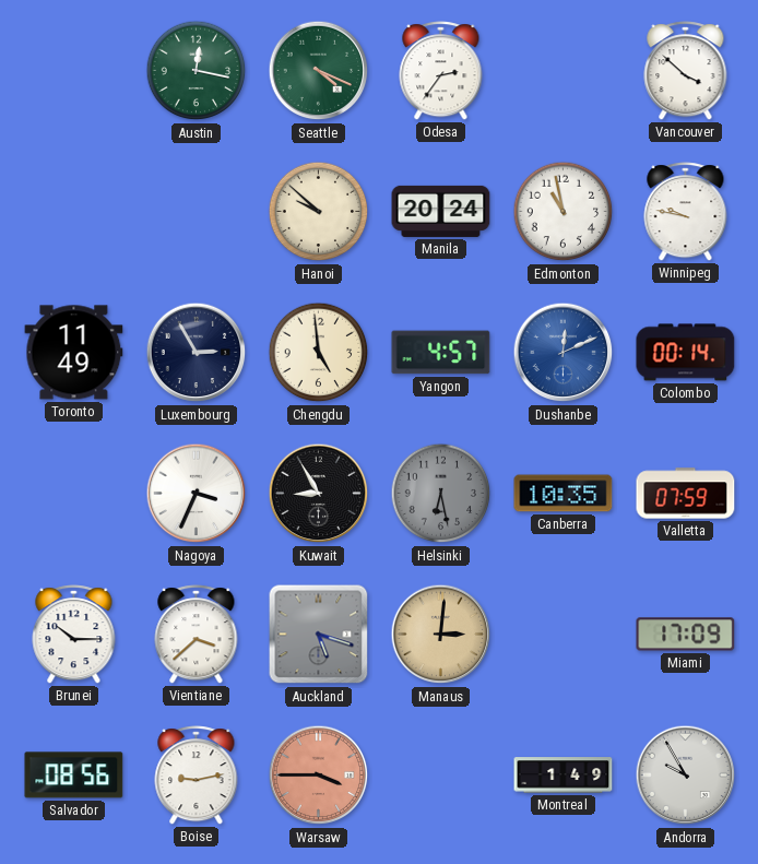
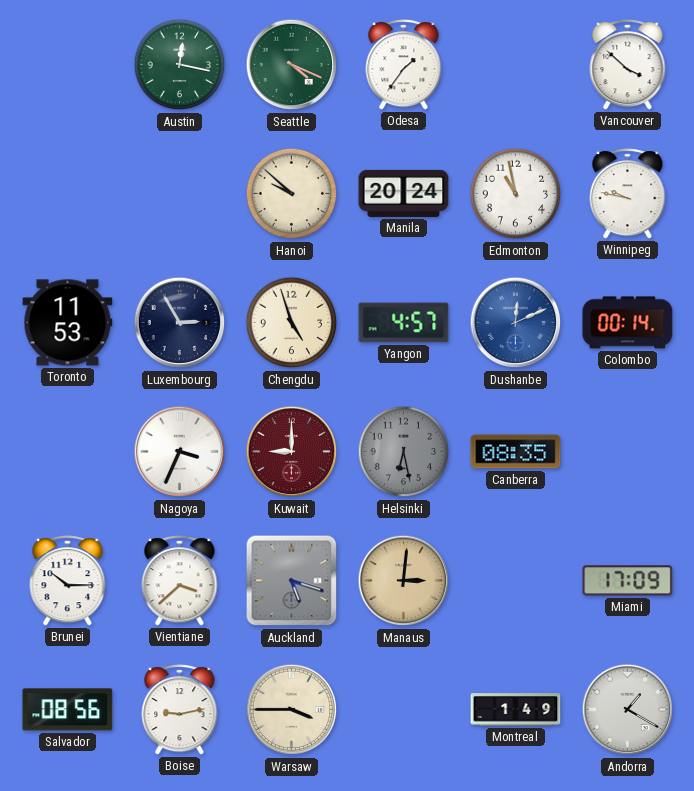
Odesa: 2:36 -> 1:36 (404, 65)
Toronto: 11:49 -> 11:53 (68, 323)
Chengdu: 4:59 -> 4:57 (292, 323)
Kuwait: 8:55 -> 9:00 (292, 452)
Kuwait dial: black -> burgundy (292, 452)
Canberra: 10:35 -> 08:35 (516, 452)
Valletta: 07:59 -> none (686, 494)
Warsaw dial: salmon -> cream (292, 710)
Andorra: 9:55 -> 1:20 (628, 710)
